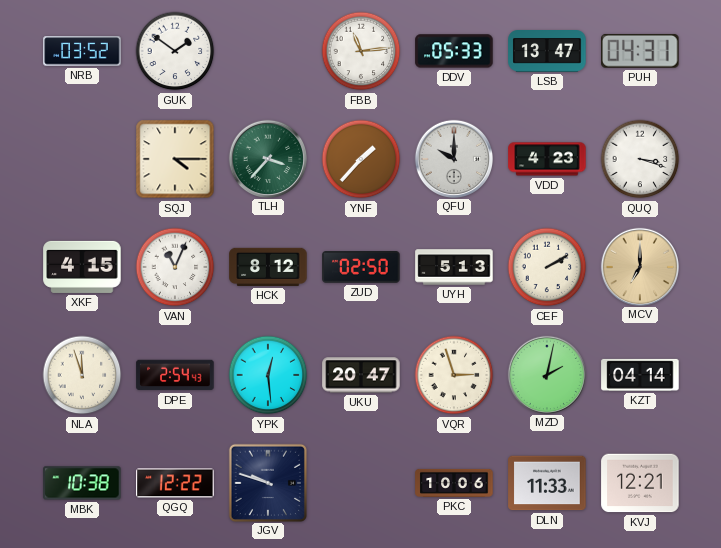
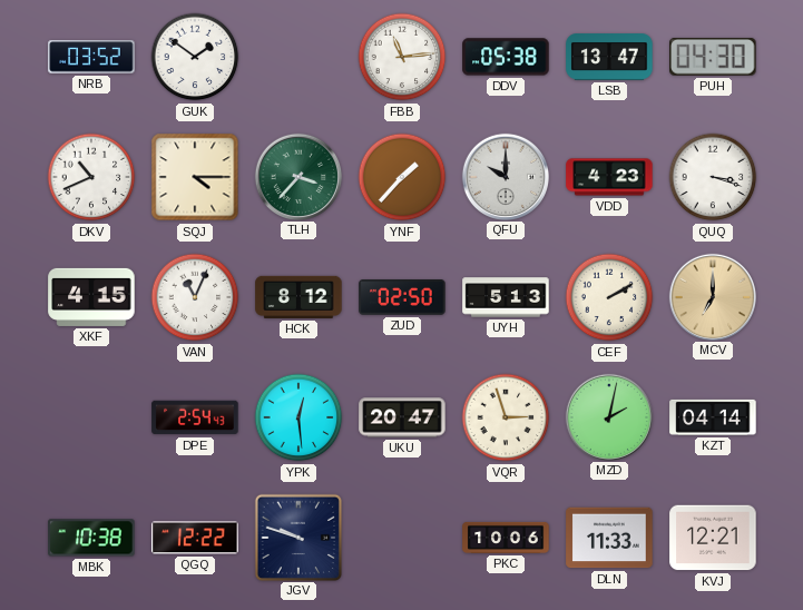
DDV: 05:33 -> 05:38 (506, 57)
PUH: 04:31 -> 04:30 (713, 57)
DKV: none -> 10:41 (91, 177)
NLA: 11:57 -> none (82, 375)
